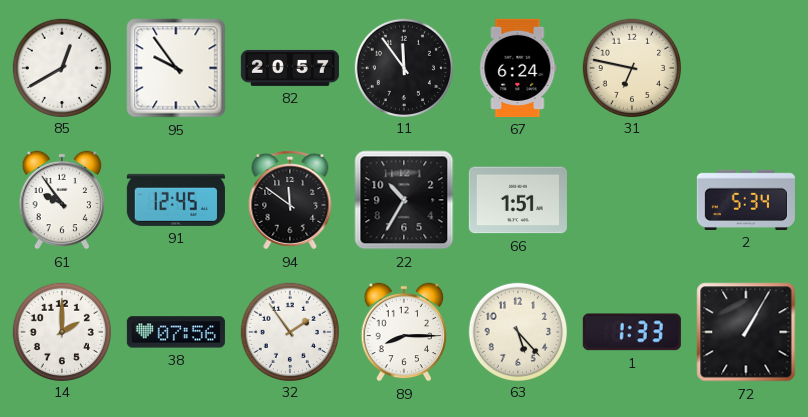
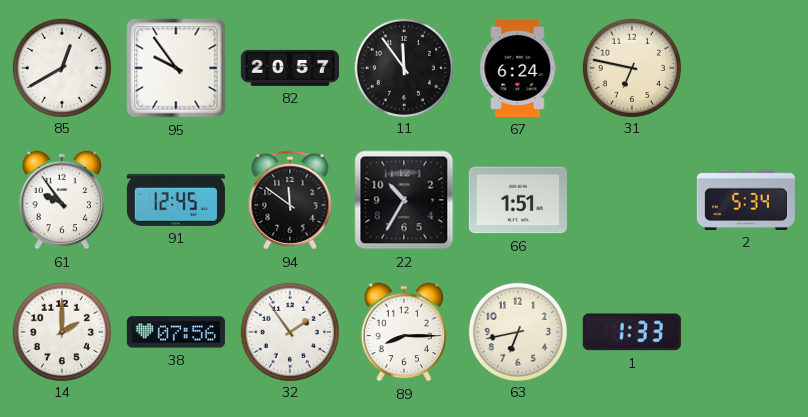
63: 5:23 -> 6:43 (517, 331)
72: 1:05 -> none (746, 332)
